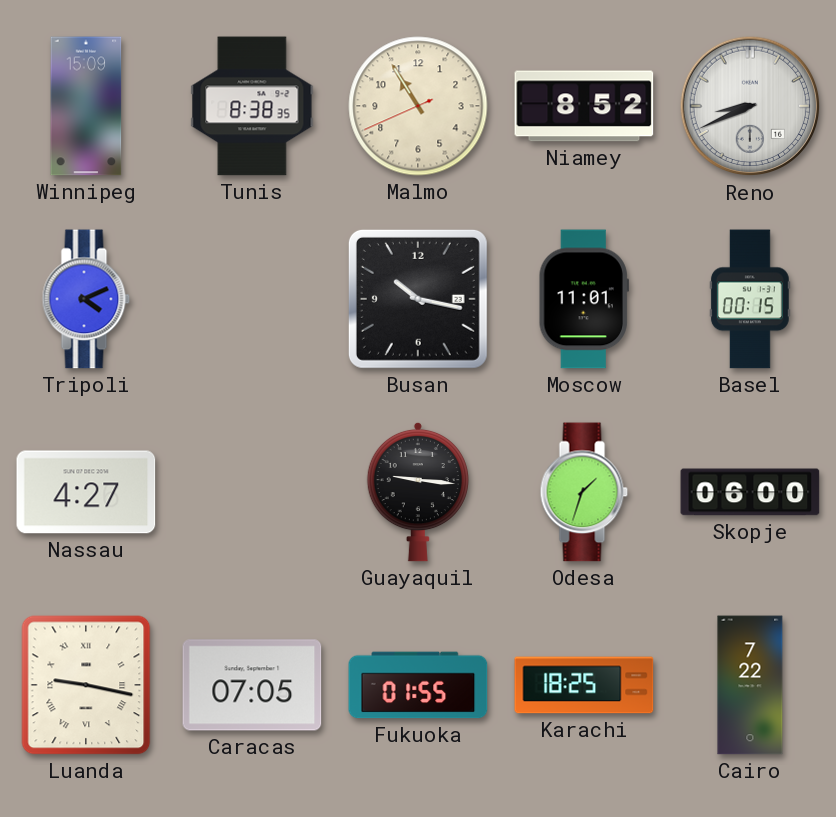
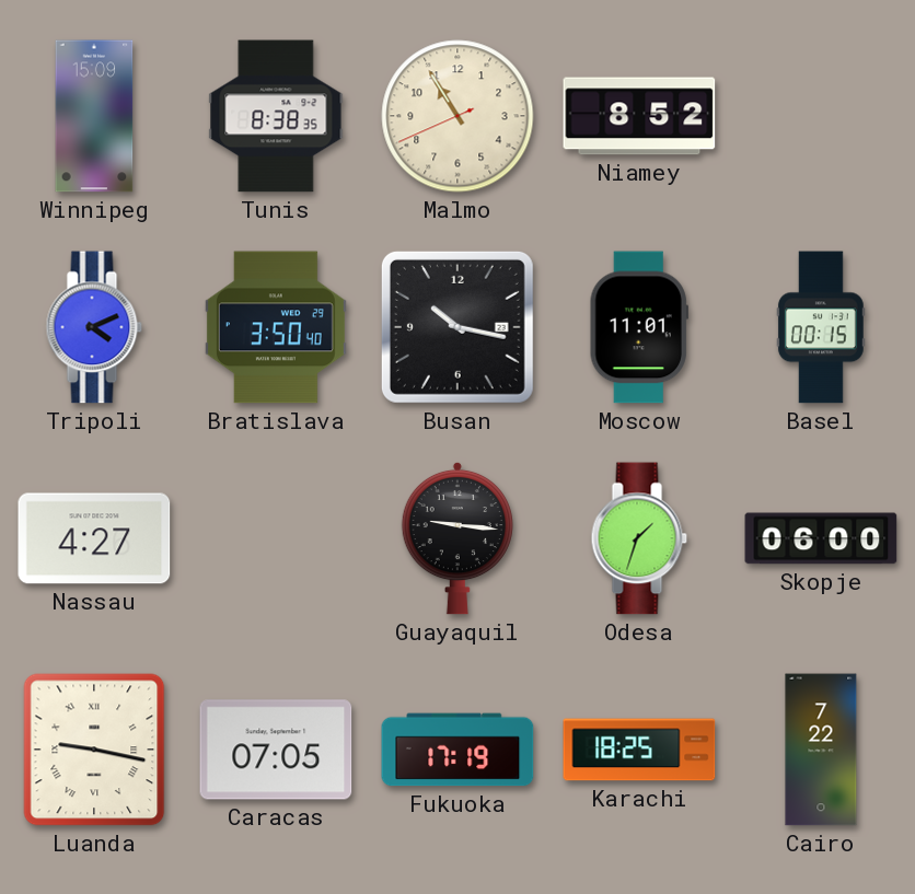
Reno: 8:41 -> none (750, 106)
Bratislava: none -> 3:50 (276, 327)
Fukuoka: 01:55 -> 17:19 (457, 750)
